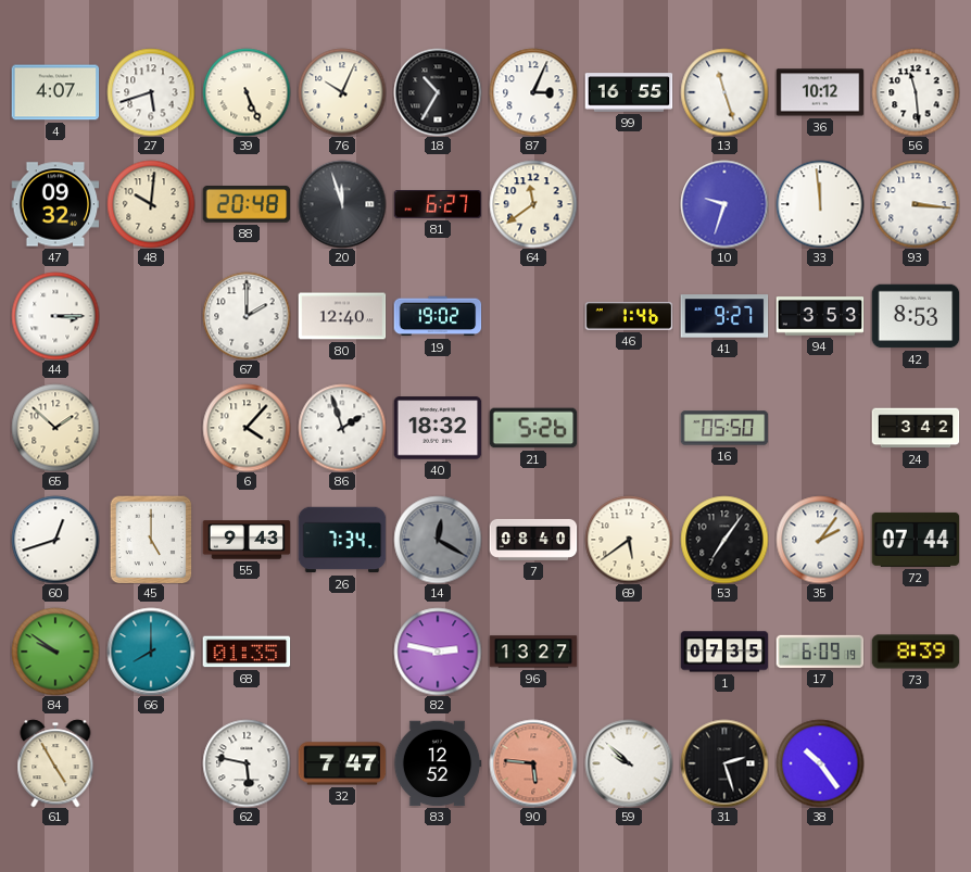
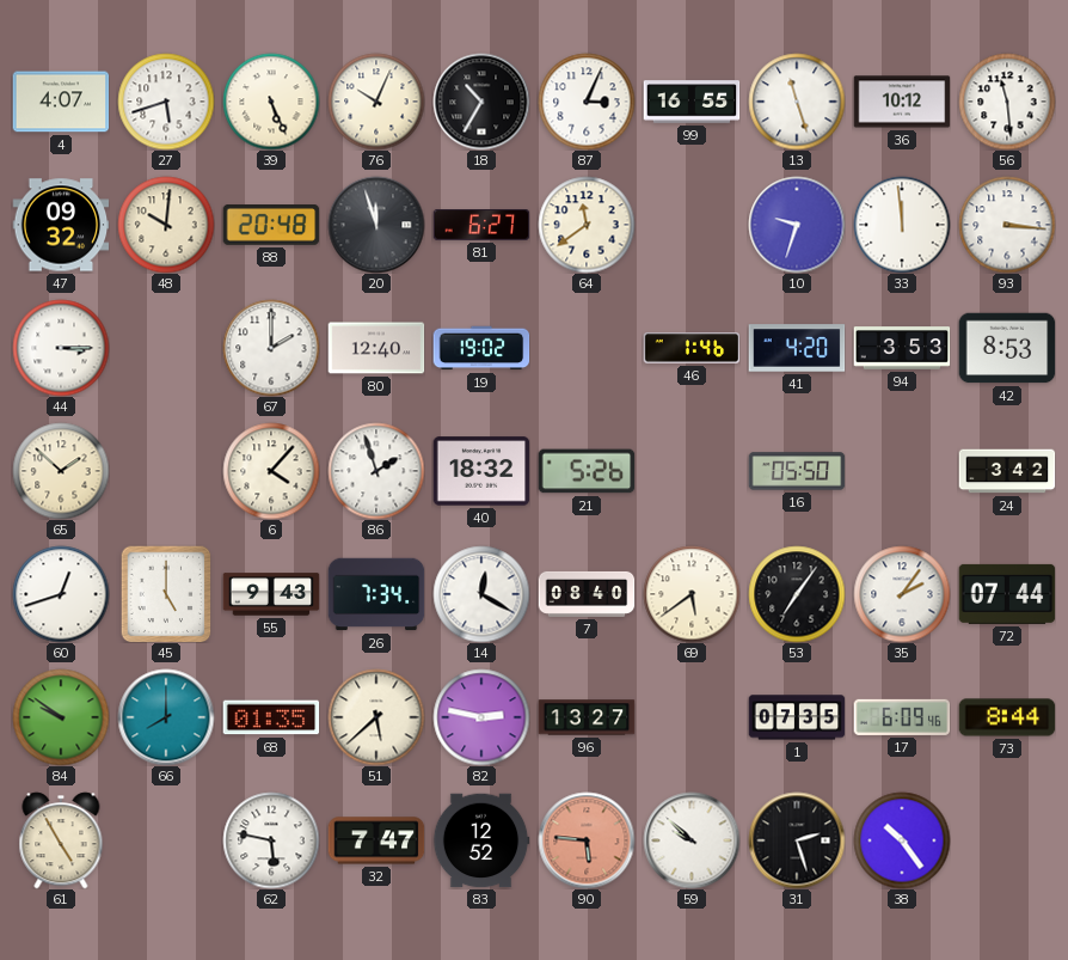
41: 9:27 -> 4:20 (797, 348)
14 dial: grey -> white (481, 594)
51: none -> 5:38 (376, 717)
17: 6:09:19 -> 6:09:46 (902, 717)
73: 8:39 -> 8:44 (1007, 717)
